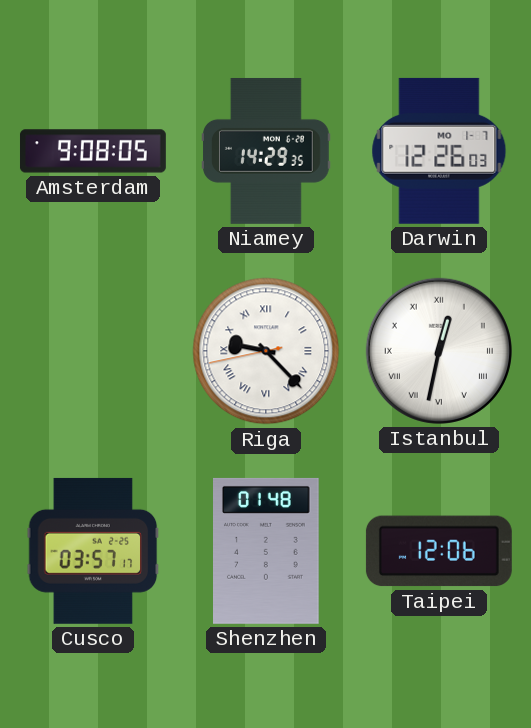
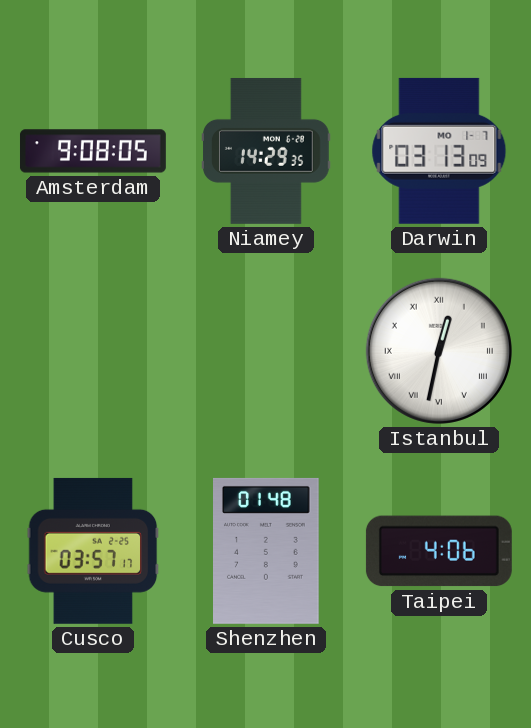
Darwin: 12:26 -> 03:13 (439, 151)
Riga: 9:22 -> none (266, 351)
Taipei: 12:06 -> 4:06 (439, 551)
